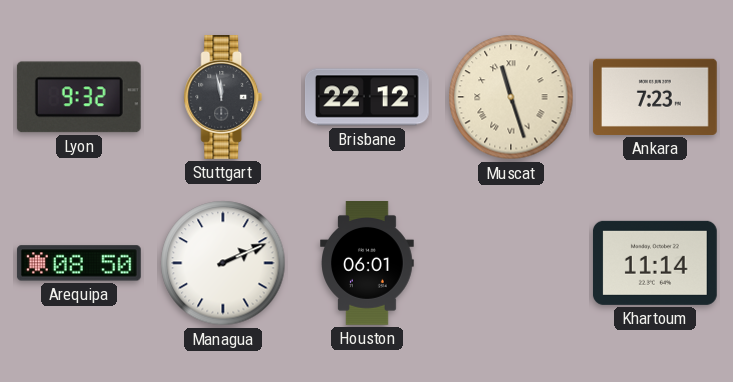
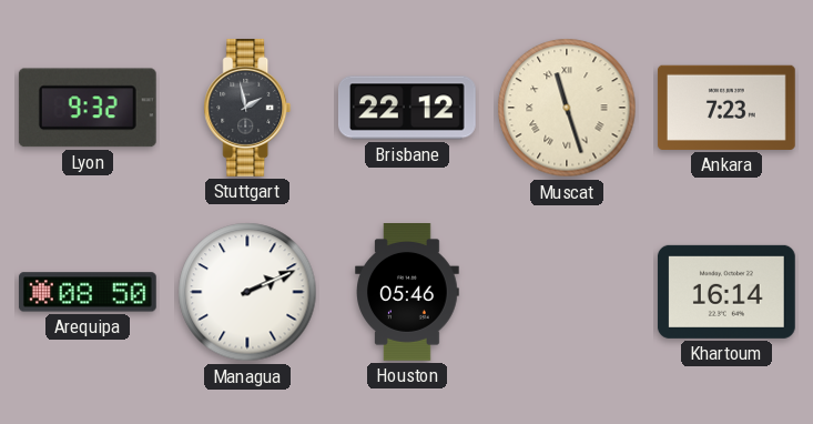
Stuttgart: 11:58 -> 1:58 (247, 109)
Houston: 06:01 -> 05:46 (407, 293)
Khartoum: 11:14 -> 16:14 (726, 292)
